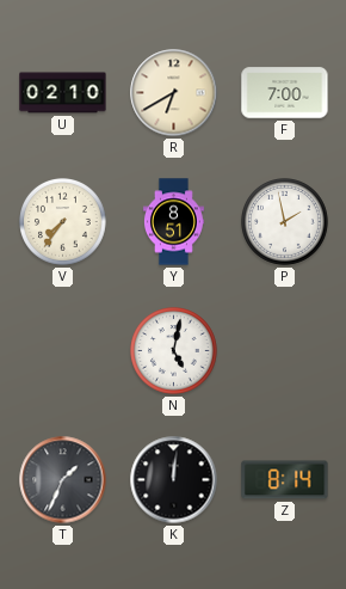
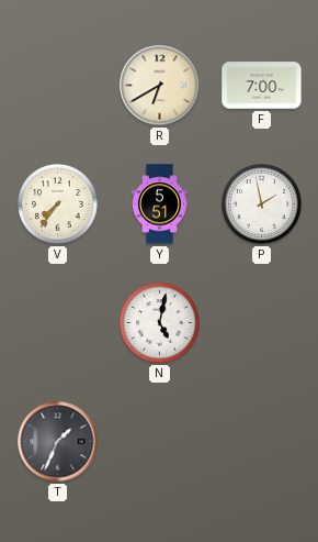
U: 02:10 -> none (63, 93)
Y: 8:51 -> 5:51 (159, 204)
K: 12:01 -> none (174, 480)
Z: 8:14 -> none (285, 480)
